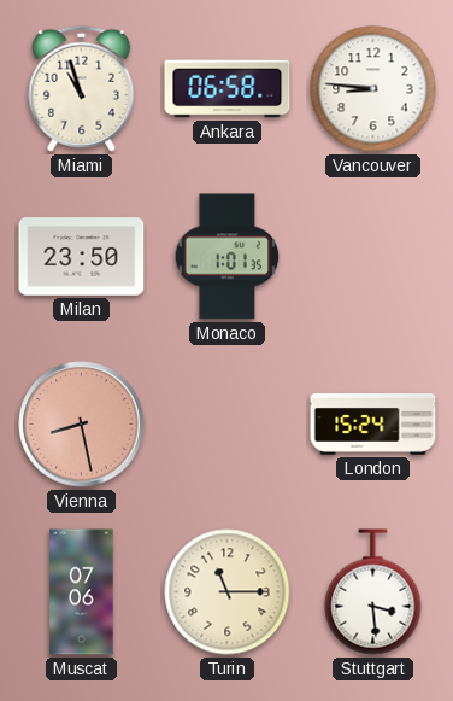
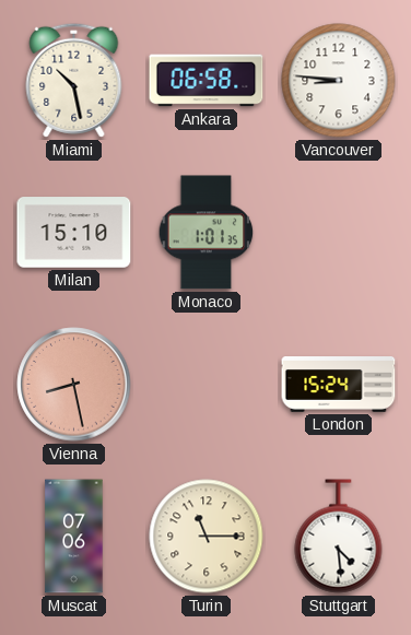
Miami: 10:57 -> 10:28 (74, 80)
Milan: 23:50 -> 15:10 (74, 233)
Stuttgart: 3:29 -> 4:29 (339, 537)
